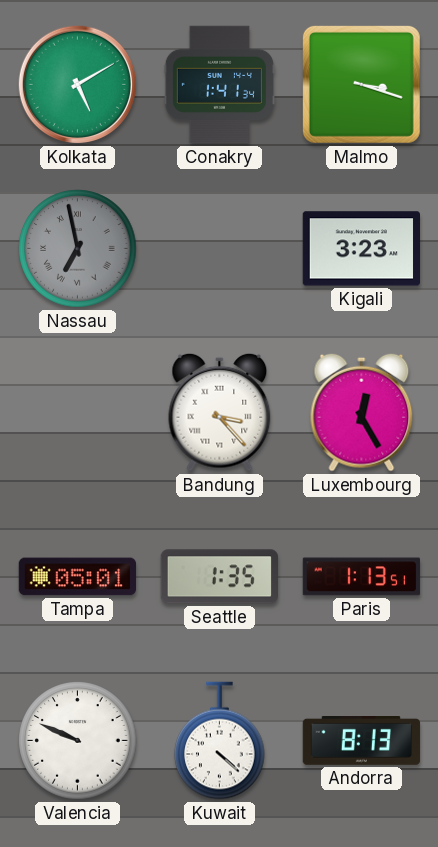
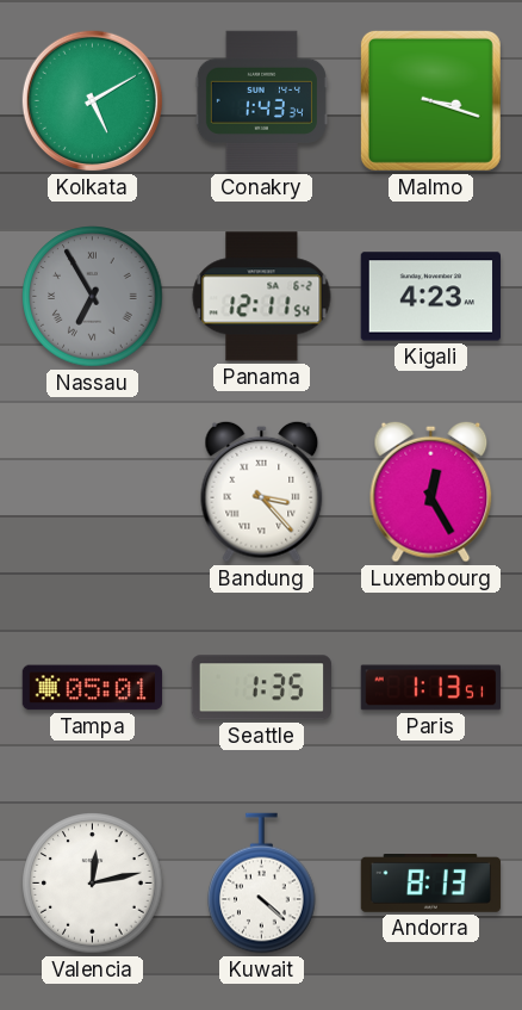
Conakry: 1:41 -> 1:43 (261, 101)
Nassau: 6:58 -> 6:55 (93, 297)
Panama: none -> 12:11 (262, 297)
Kigali: 3:23 -> 4:23 (430, 297)
Valencia: 9:49 -> 12:13 (93, 884)
